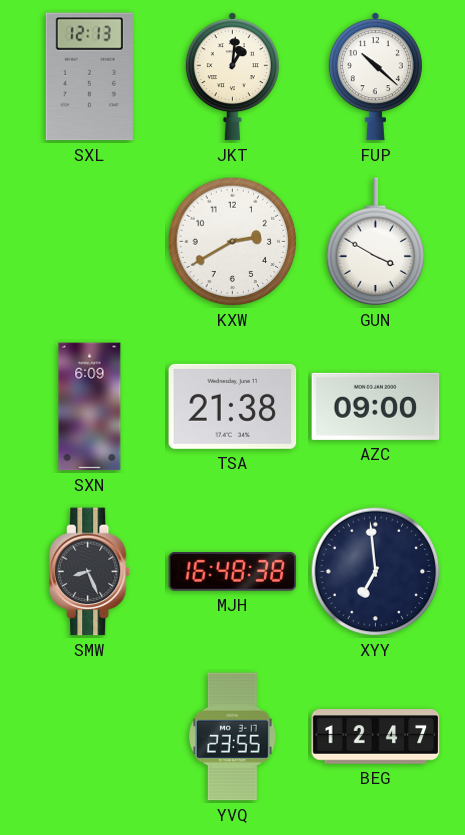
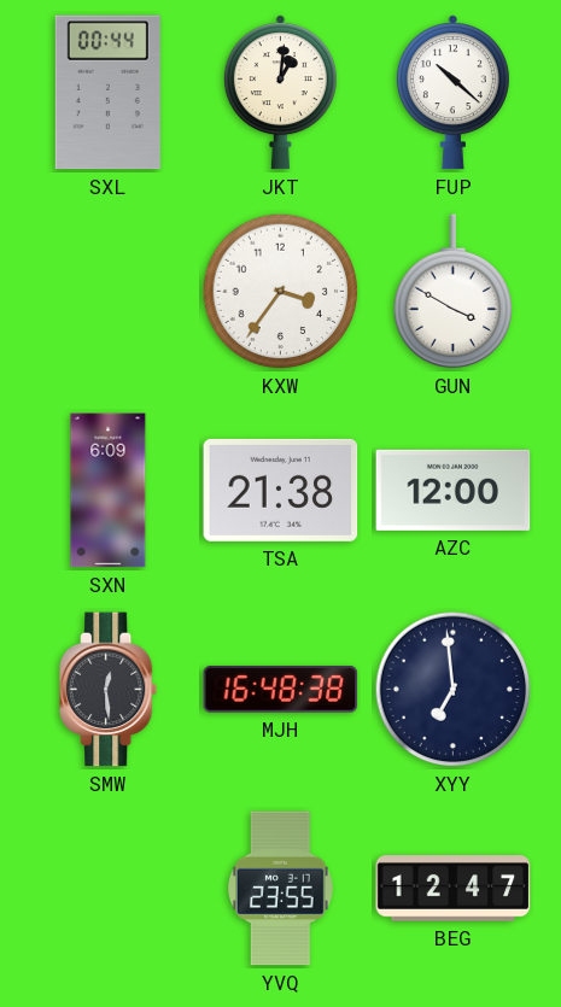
SXL: 12:13 -> 00:44 (107, 93)
KXW: 2:40 -> 3:36 (281, 292)
AZC: 09:00 -> 12:00 (454, 490)
SMW: 8:26 -> 12:29 (109, 690)
